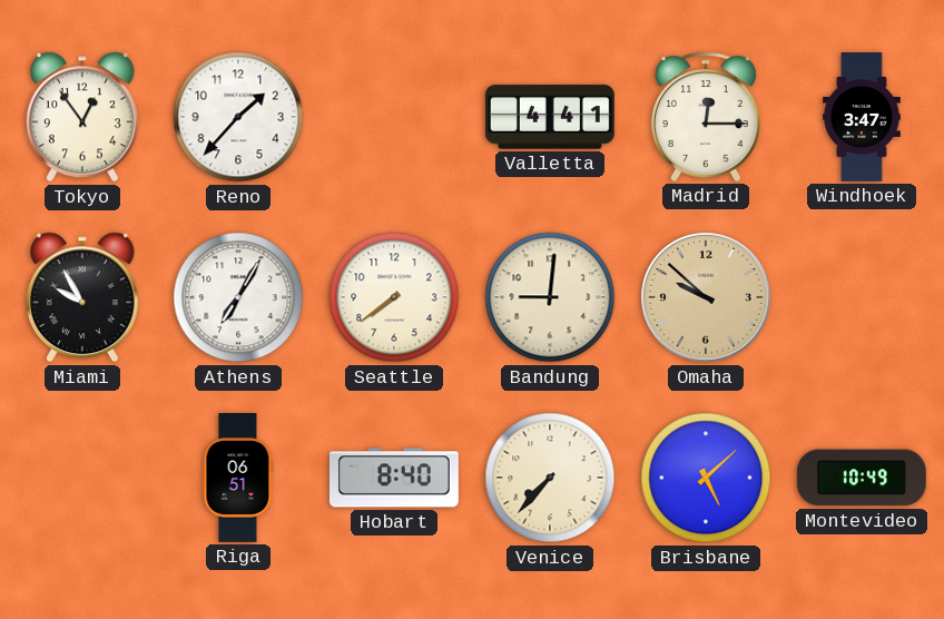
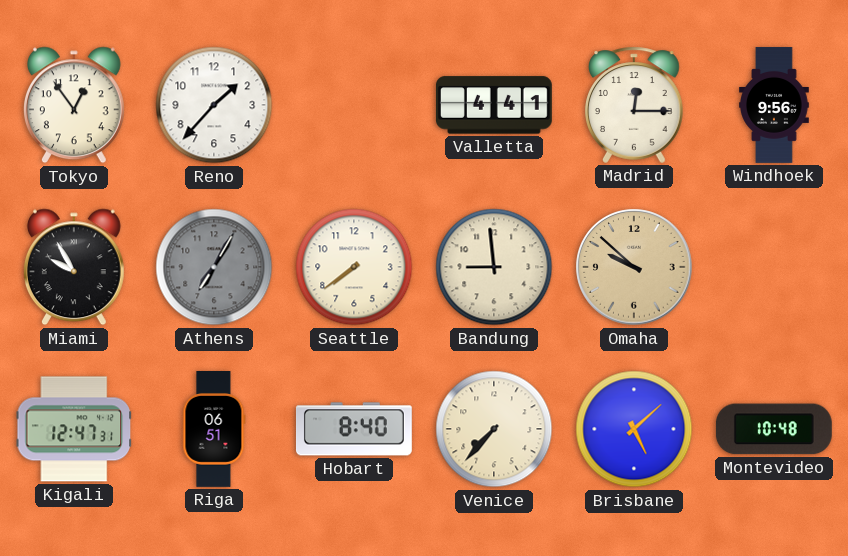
Windhoek: 3:47 -> 9:56 (774, 105)
Athens dial: white -> grey (214, 267)
Bandung: 9:01 -> 8:59 (494, 267)
Kigali: none -> 12:47 (74, 429)
Montevideo: 10:49 -> 10:48 (774, 429)
